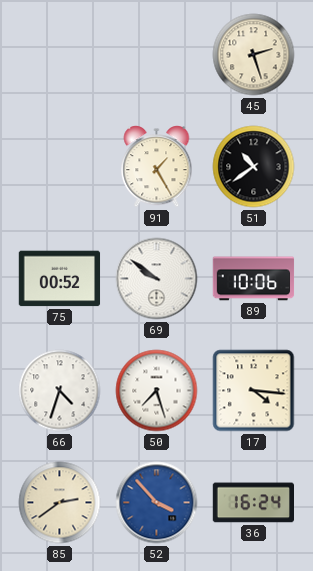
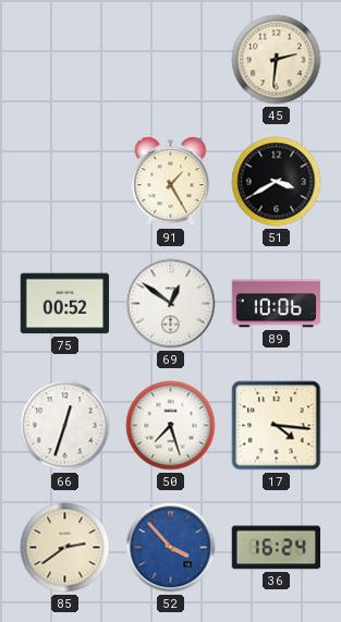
45: 2:27 -> 2:31 (277, 60)
51: 10:39 -> 3:40 (277, 182)
69: 9:51 -> 12:51 (171, 304)
66: 4:33 -> 12:33 (65, 426)
